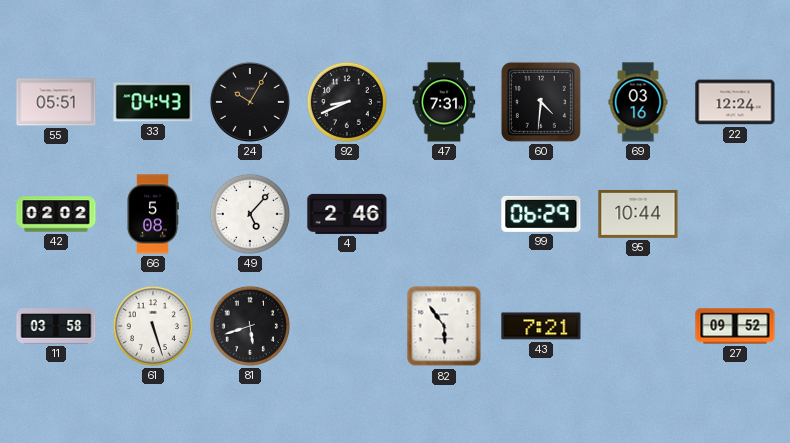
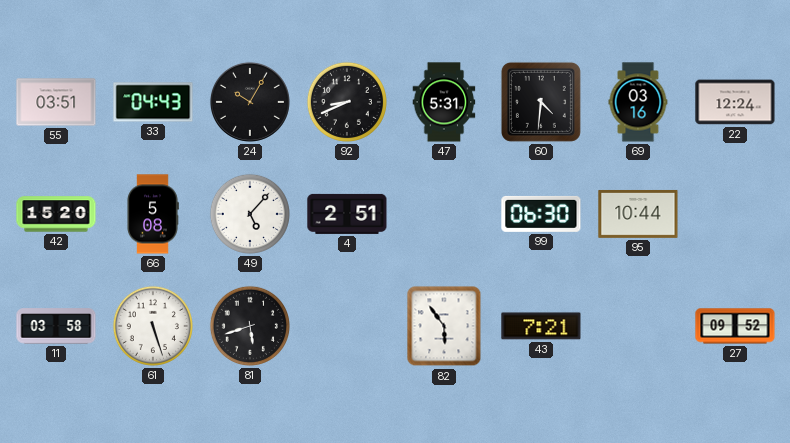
55: 05:51 -> 03:51 (56, 102)
47: 7:31 -> 5:31 (444, 102)
42: 02:02 -> 15:20 (56, 214)
4: 2:46 -> 2:51 (347, 214)
99: 06:29 -> 06:30 (541, 214)
